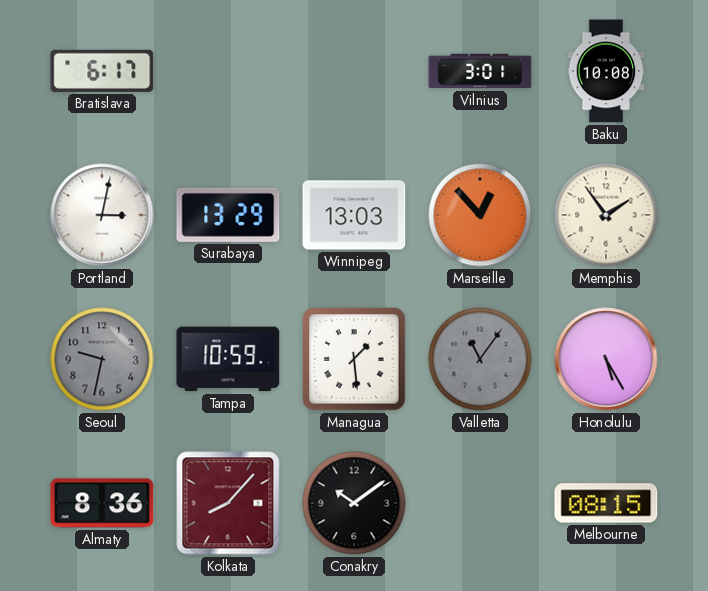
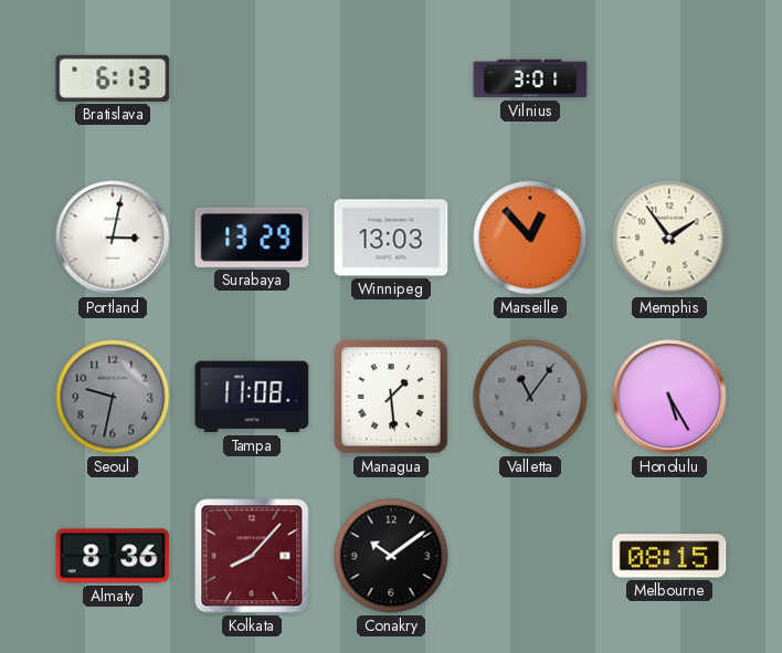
Bratislava: 6:17 -> 6:13 (113, 78)
Baku: 10:08 -> none (606, 71)
Tampa: 10:59 -> 11:08 (252, 397)
